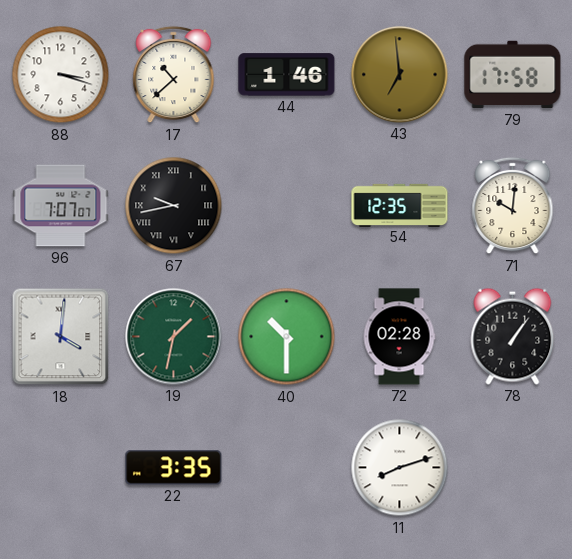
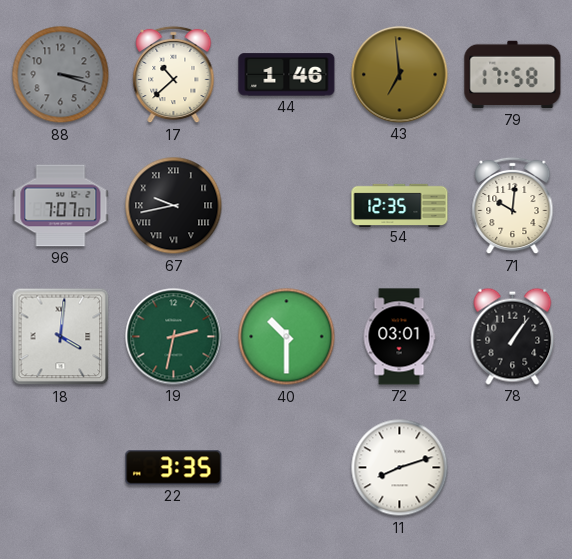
88 dial: white -> grey (61, 75)
19: 1:32 -> 2:32 (174, 337)
72: 02:28 -> 03:01 (399, 337)
